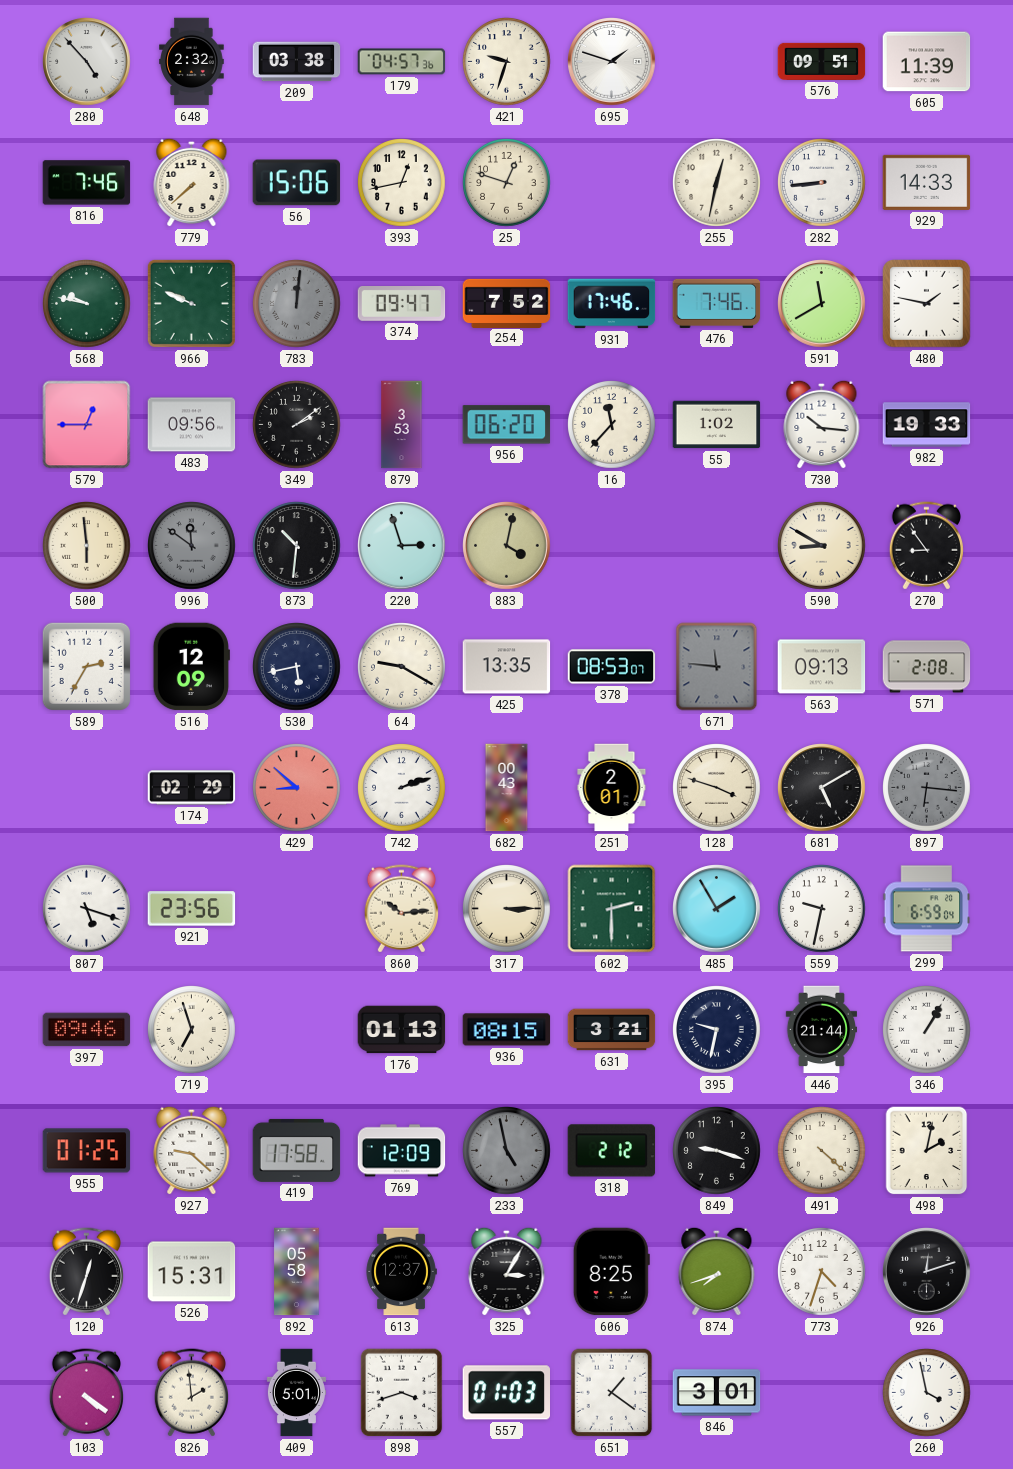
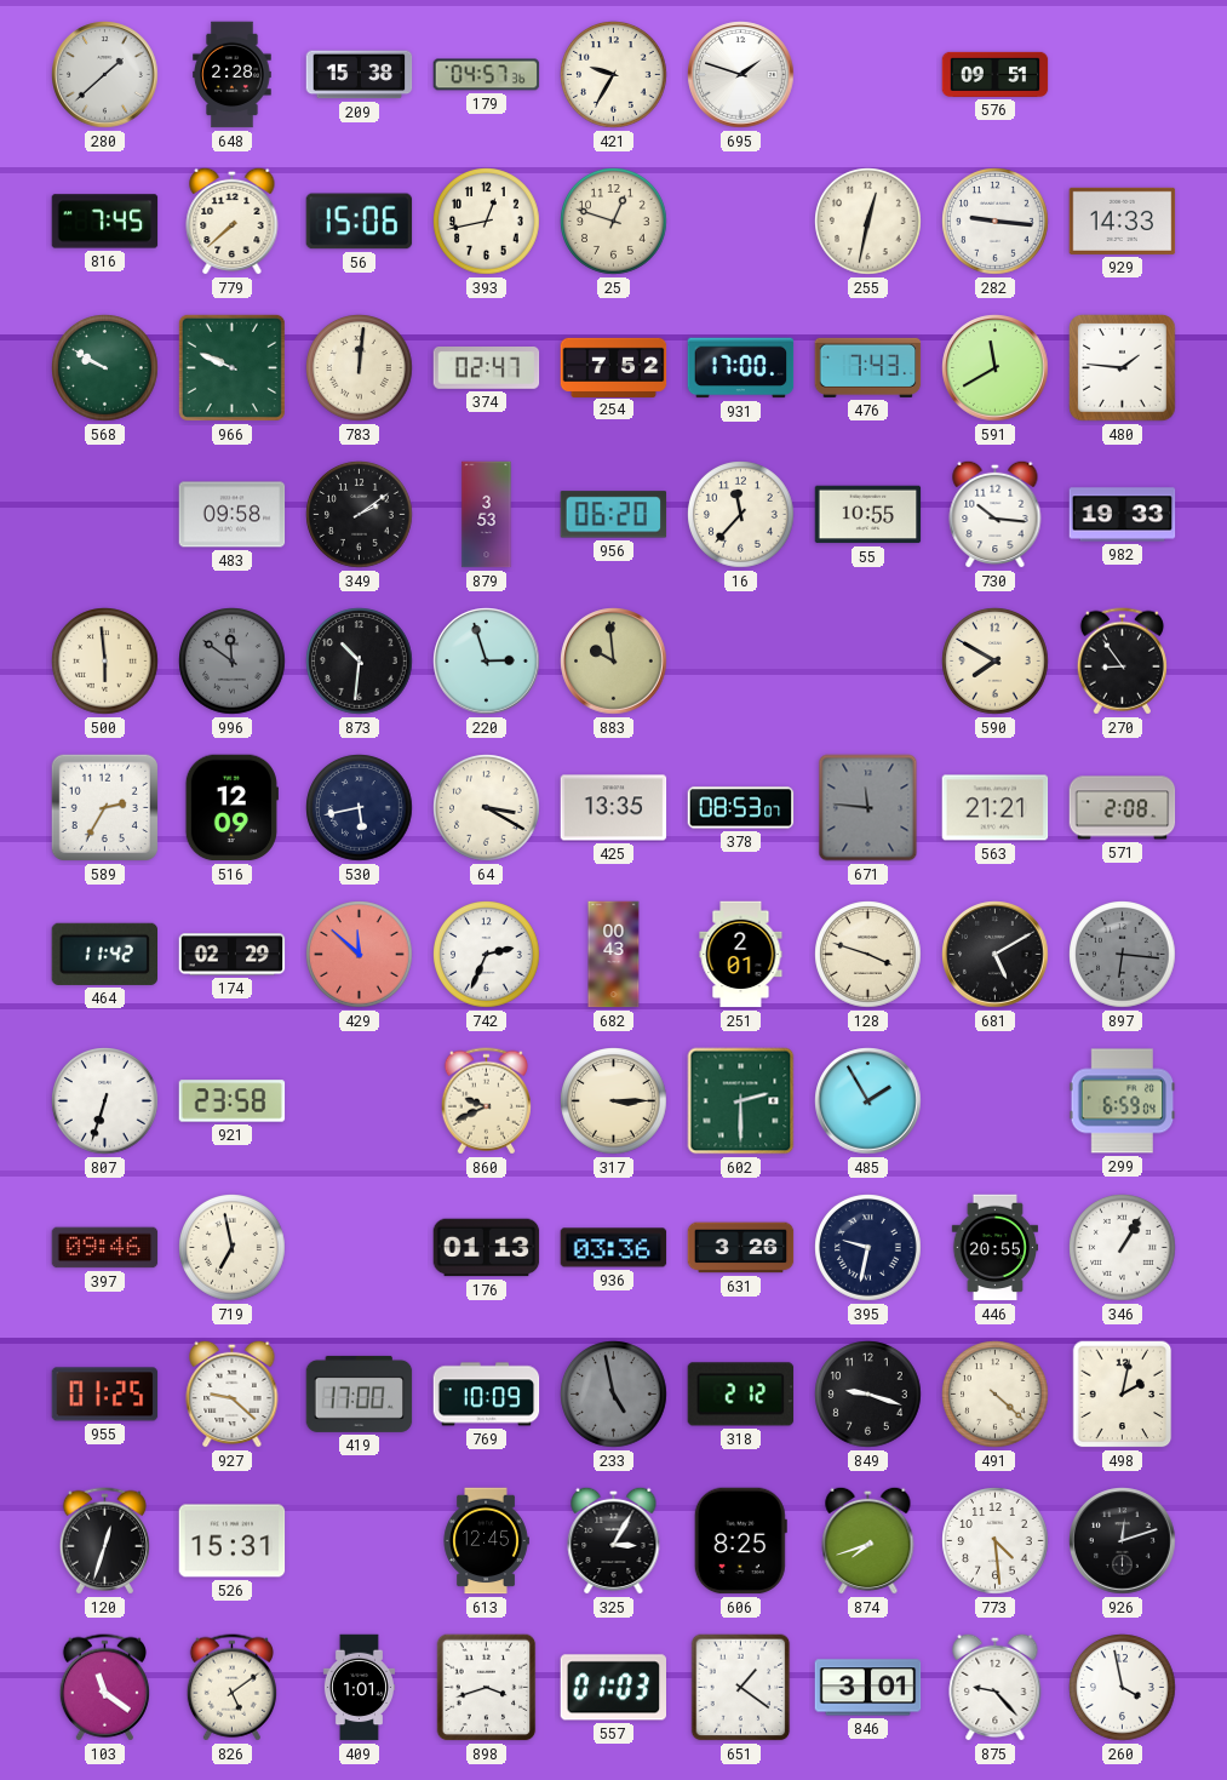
280: 4:53 -> 1:38 (105, 75)
648: 2:32 -> 2:28 (233, 75)
209: 03:38 -> 15:38 (360, 75)
421: 9:33 -> 9:35 (614, 75)
605: 11:39 -> none (927, 62)
816: 7:46 -> 7:45 (105, 222)
282: 8:44 -> 9:16 (996, 222)
568: 9:47 -> 9:50 (105, 368)
783 dial: grey -> cream (360, 368)
374: 09:47 -> 02:47 (487, 368)
931: 17:46 -> 17:00 (741, 368)
476: 7:46 -> 7:43 (868, 367)
480: 1:47 -> 1:46 (1123, 368)
579: 12:45 -> none (87, 425)
483: 09:56 -> 09:58 (233, 515)
55: 1:02 -> 10:55 (868, 515)
883: 4:02 -> 9:59 (614, 662)
590: 8:50 -> 7:50 (996, 662)
64: 9:20 -> 3:20 (487, 808)
563: 09:13 -> 21:21 (996, 808)
464: none -> 11:42 (105, 954)
429: 8:52 -> 11:52 (360, 955)
742: 2:12 -> 2:34 (487, 955)
807: 5:18 -> 6:33 (105, 1101)
921: 23:56 -> 23:58 (233, 1101)
860: 10:14 -> 9:41 (486, 1101)
559: 9:32 -> none (822, 909)
719: 6:57 -> 6:58 (233, 1248)
936: 08:15 -> 03:36 (614, 1248)
631: 3:21 -> 3:26 (741, 1248)
446: 21:44 -> 20:55 (994, 1248)
419: 17:58 -> 17:00 (360, 1393)
769: 12:09 -> 10:09 (487, 1395)
892: 05:58 -> none (297, 1272)
613: 12:37 -> 12:45 (486, 1541)
773: 4:33 -> 4:29 (996, 1541)
103: 4:21 -> 11:21 (104, 1688)
826: 1:59 -> 5:09 (231, 1688)
409: 5:01 -> 1:01 (359, 1688)
875: none -> 9:23 (996, 1687)
